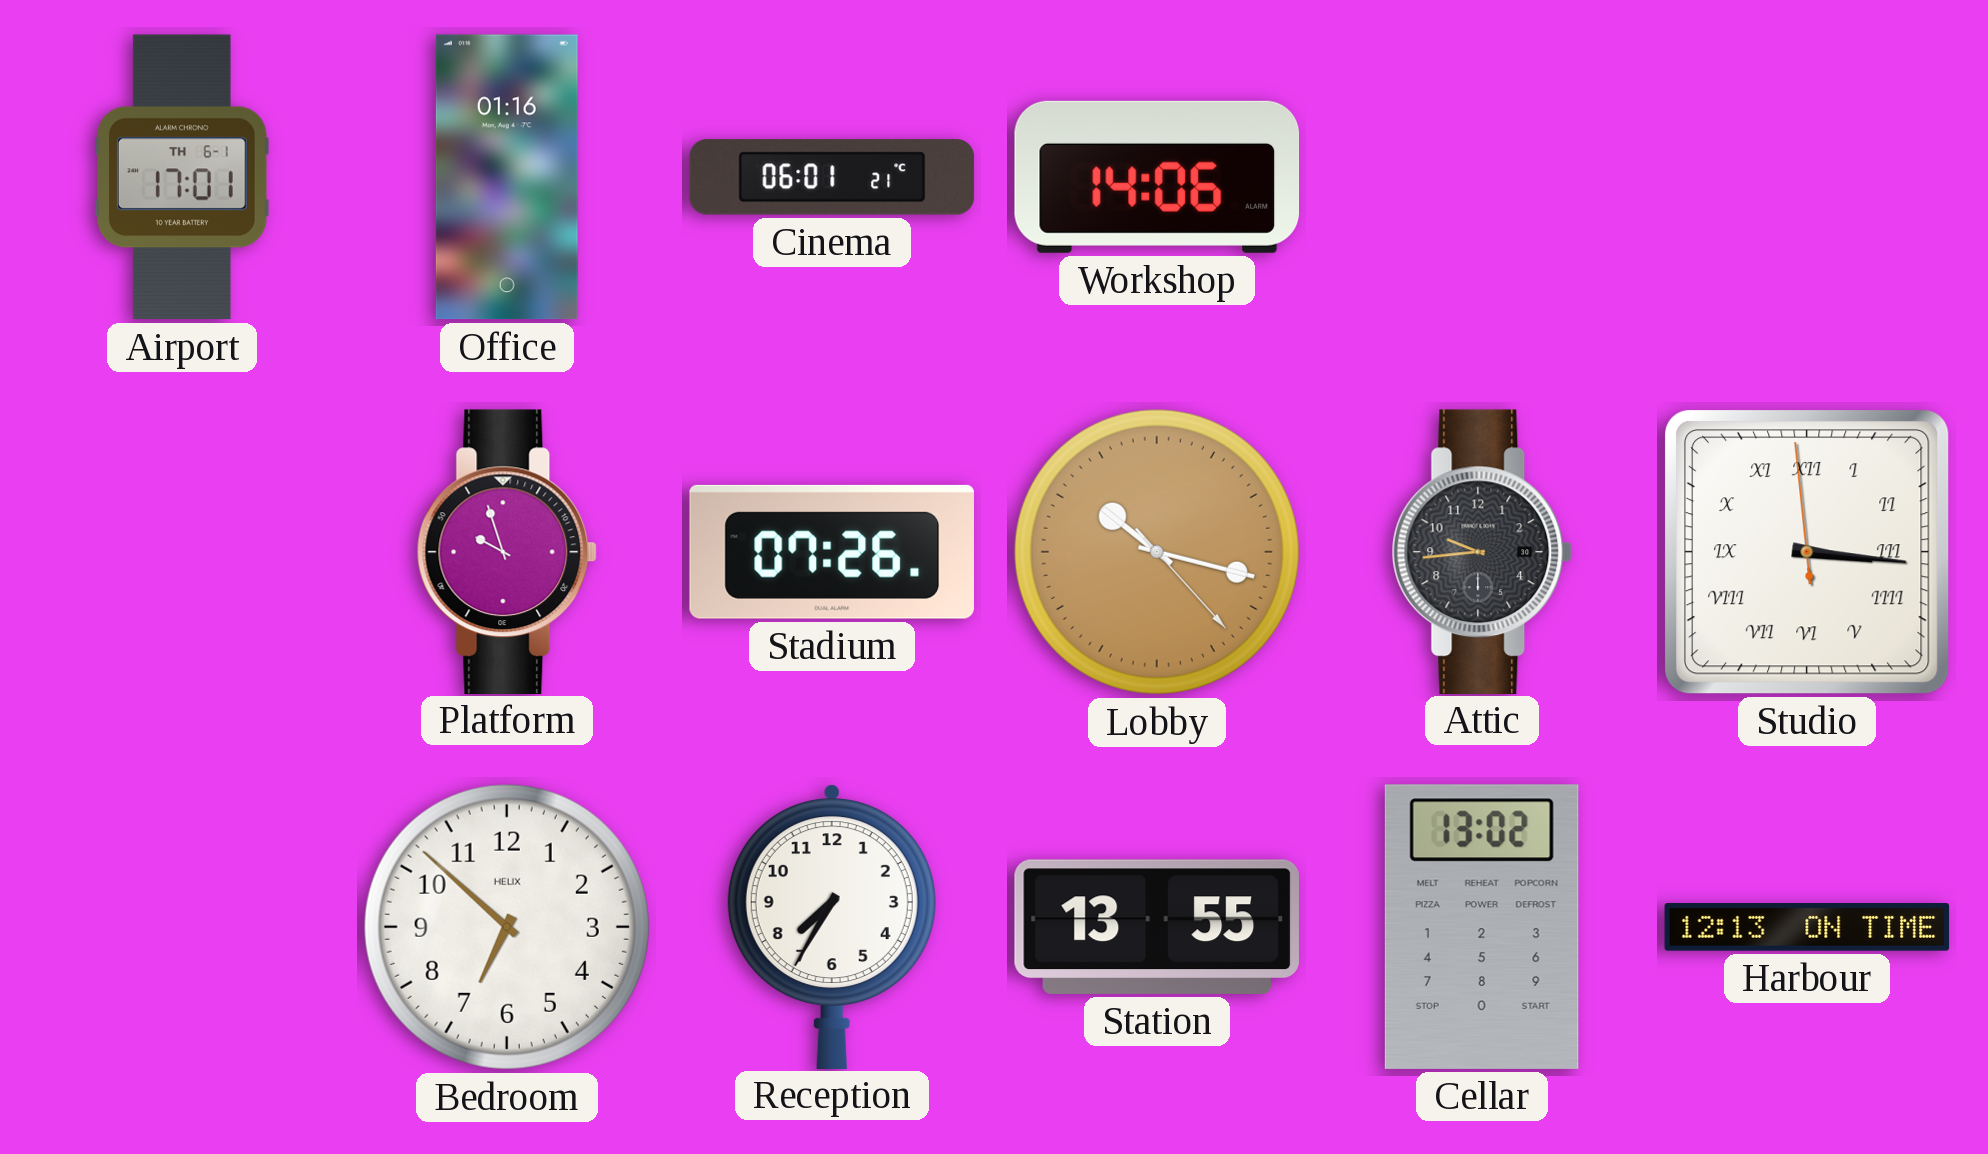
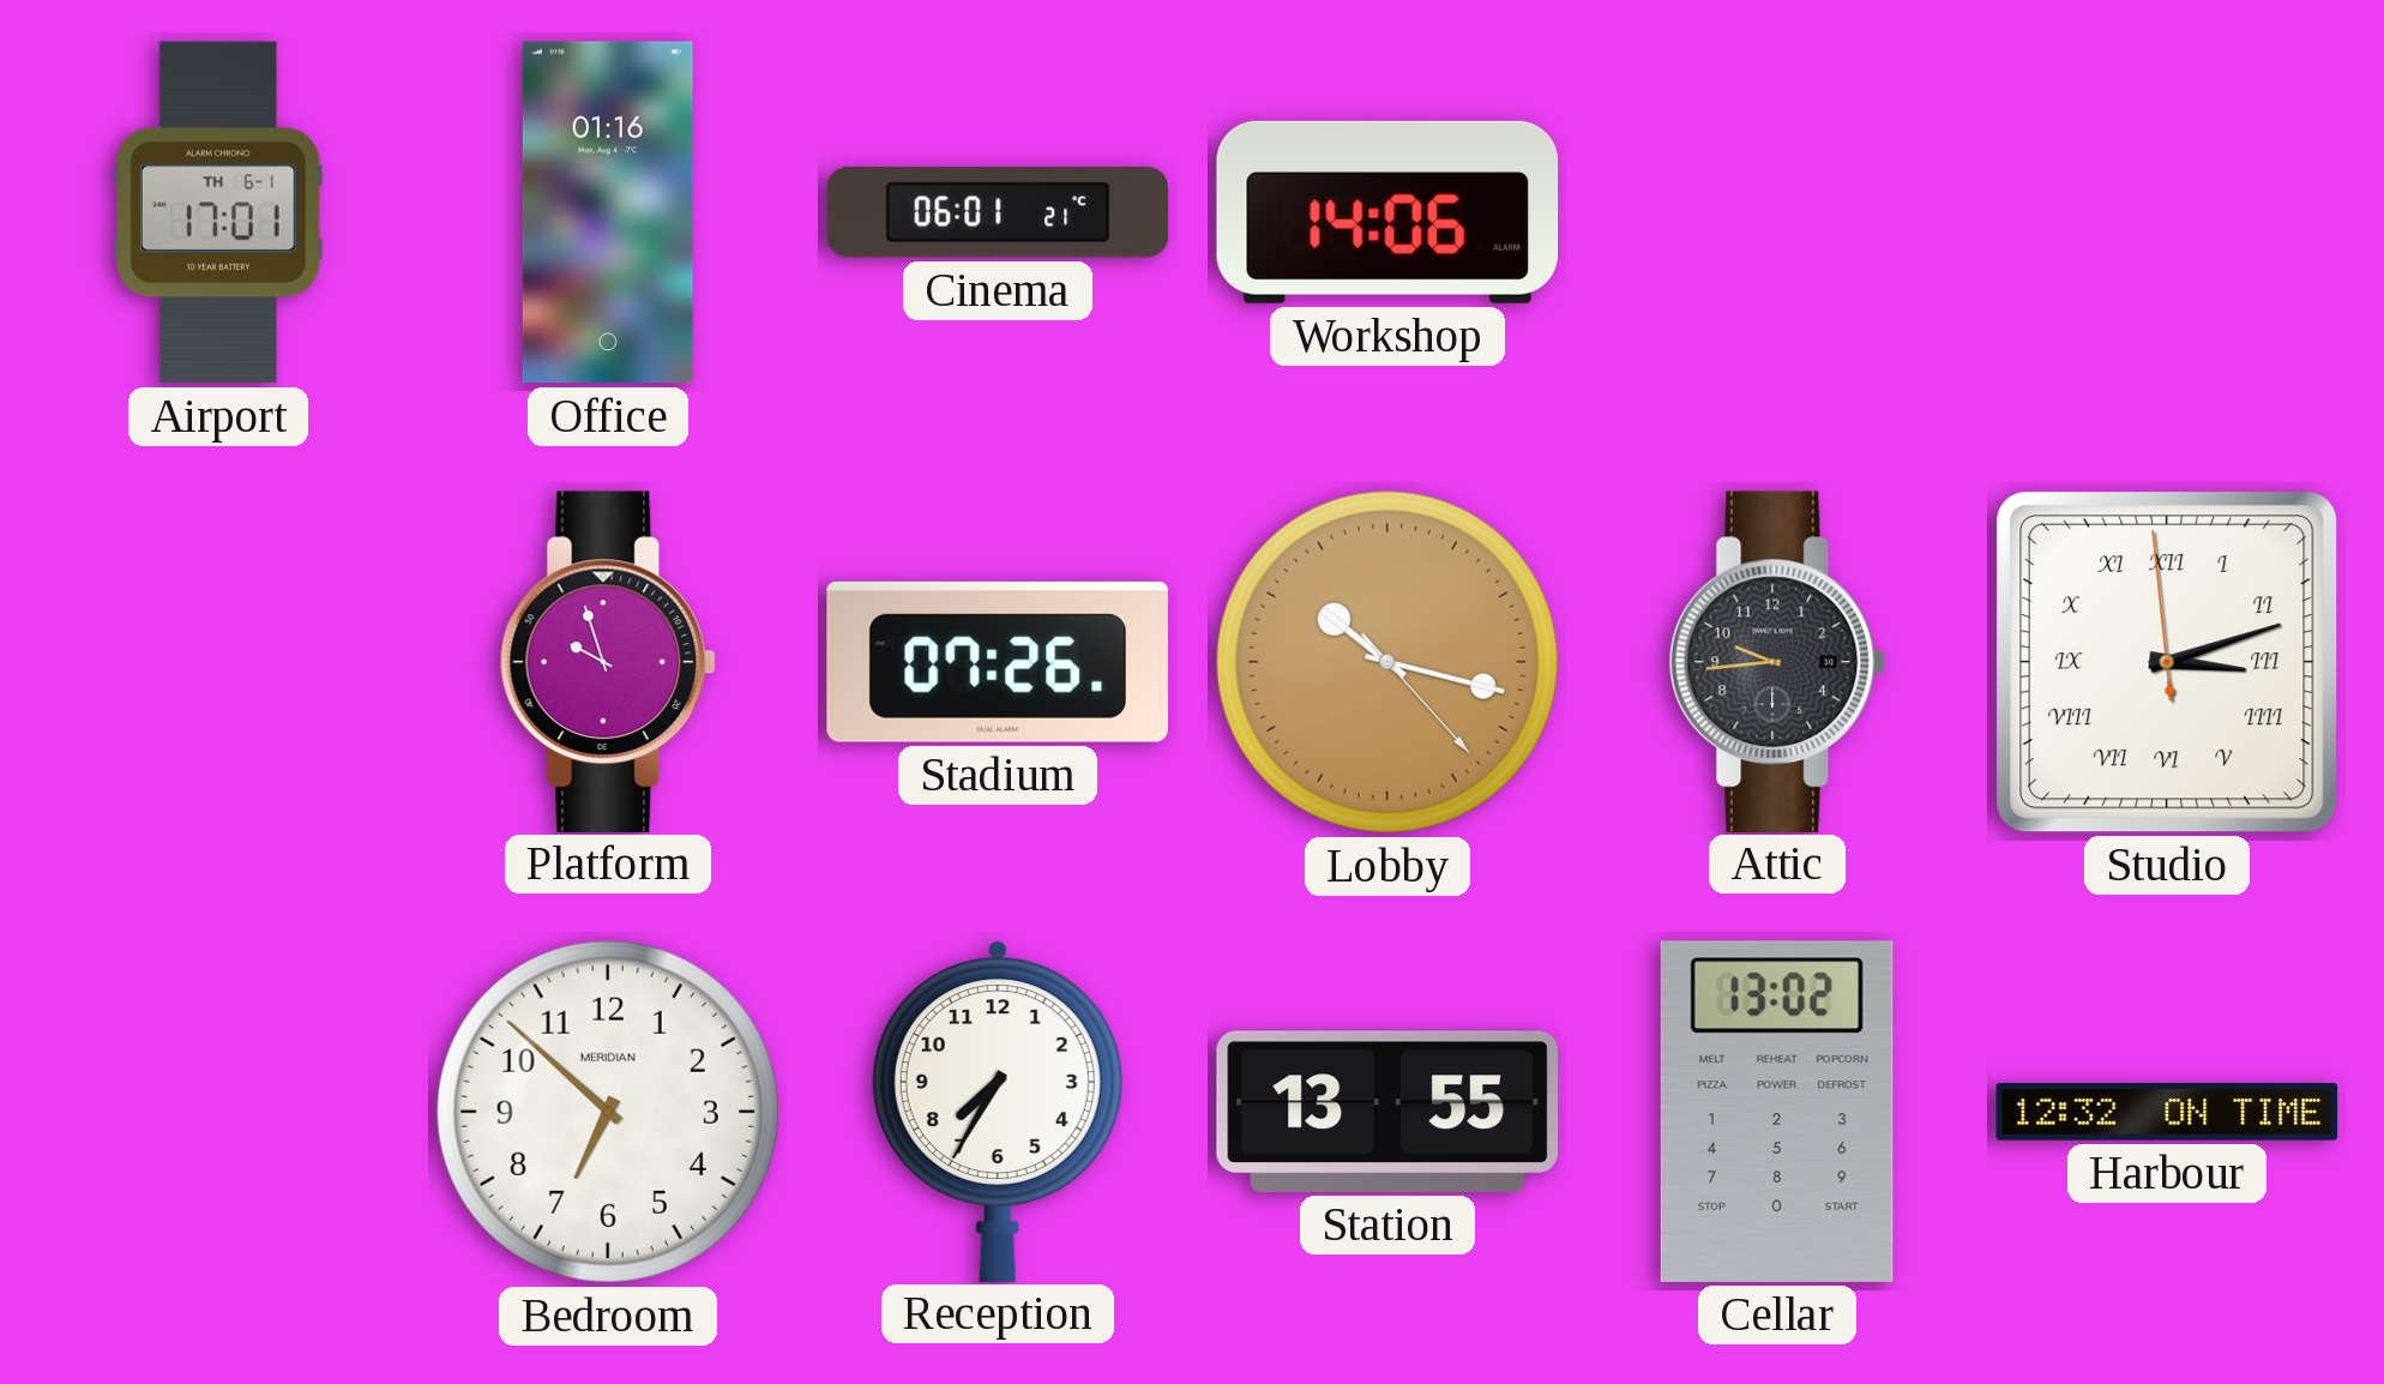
Studio: 3:15 -> 3:11 (2167, 662)
Bedroom brand: HELIX -> MERIDIAN (608, 1112)
Harbour: 12:13 -> 12:32 (2167, 1113)
